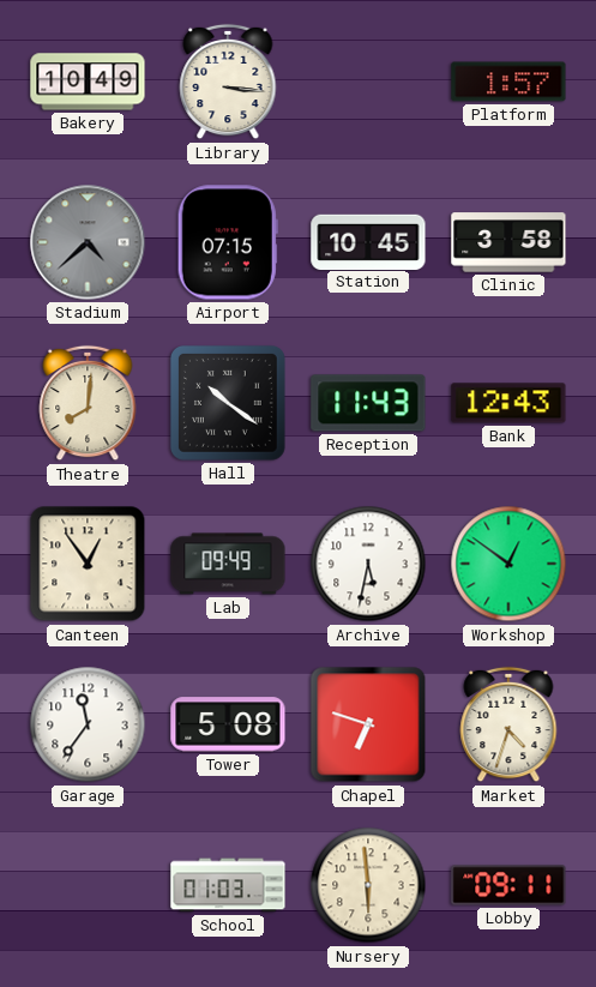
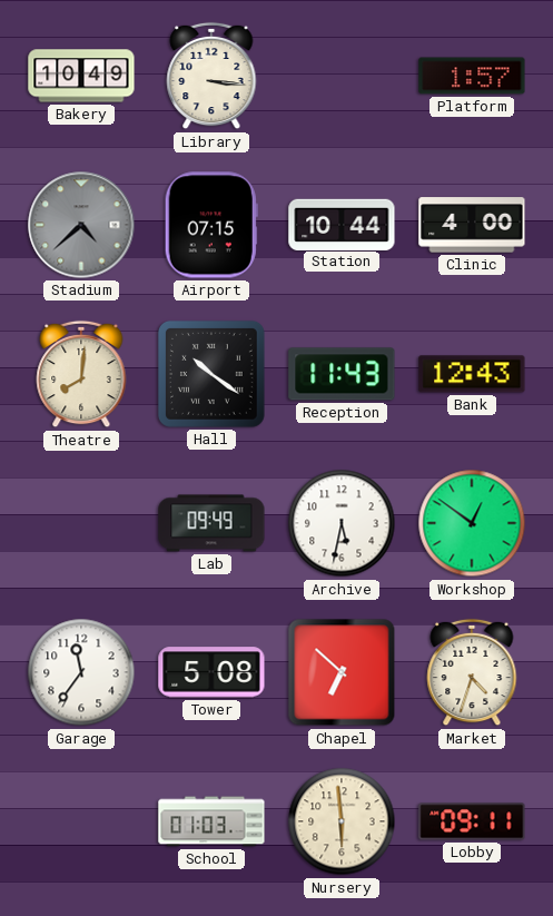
Station: 10:45 -> 10:44 (342, 224)
Clinic: 3:58 -> 4:00 (472, 225)
Canteen: 12:54 -> none (88, 564)
Chapel: 6:48 -> 6:52 (342, 672)
